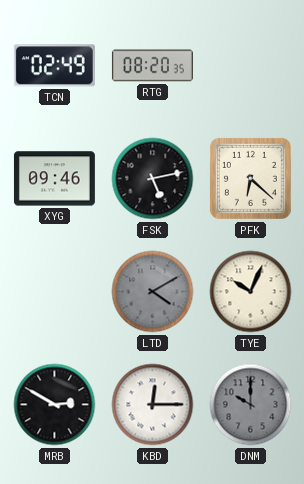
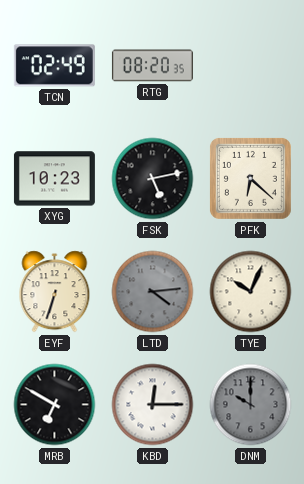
XYG: 09:46 -> 10:23 (54, 179)
EYF: none -> 6:33 (55, 292)
LTD: 4:10 -> 4:14 (153, 292)
MRB: 2:50 -> 6:50 (55, 405)
